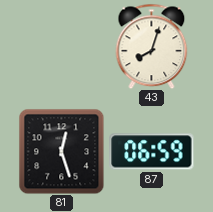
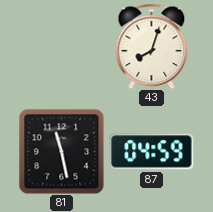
81: 12:27 -> 11:28 (61, 151)
87: 06:59 -> 04:59 (152, 152)
